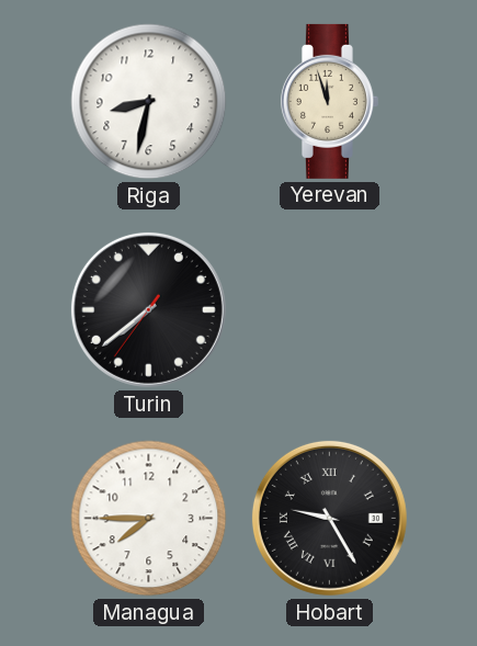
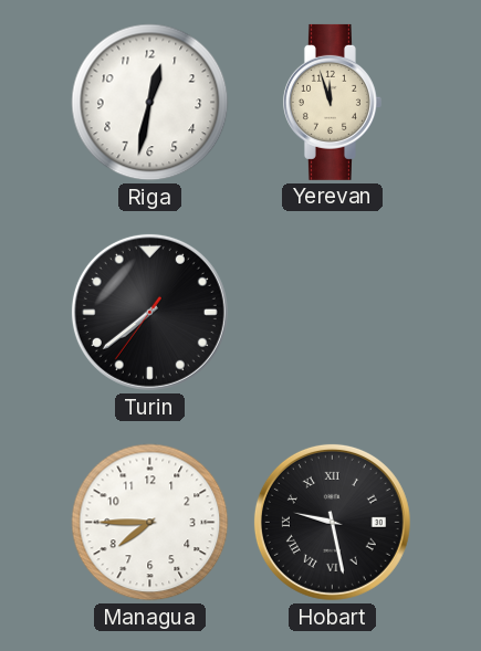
Riga: 8:32 -> 12:32 (150, 103)
Hobart: 9:25 -> 9:28 (332, 522)
